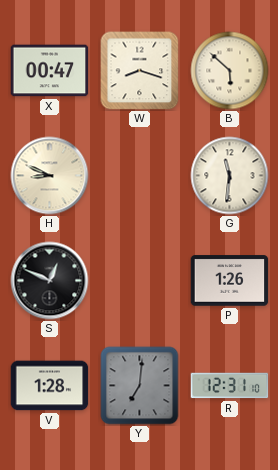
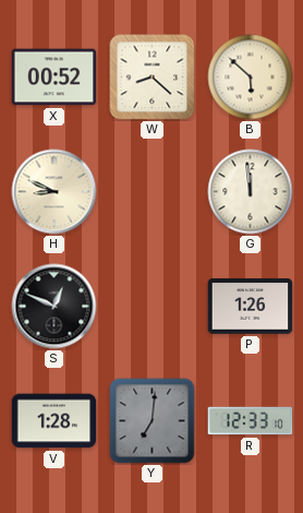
X: 00:47 -> 00:52 (54, 77)
W: 8:18 -> 8:22 (153, 77)
G: 11:31 -> 11:59 (251, 192)
R: 12:31 -> 12:33 (251, 421)
